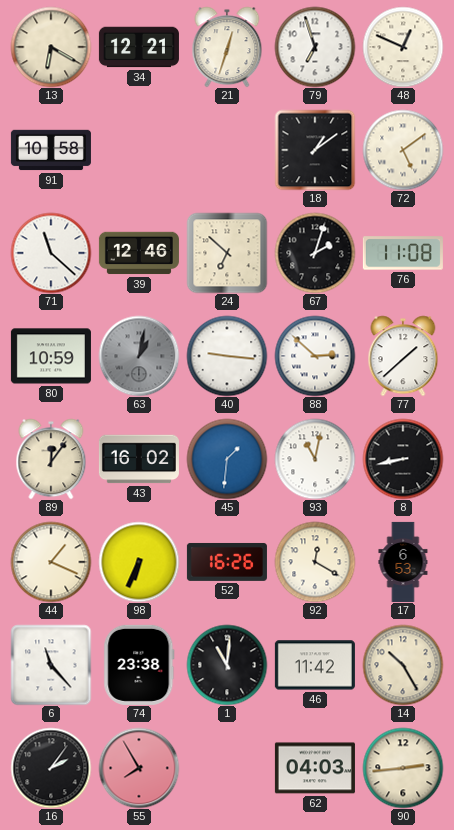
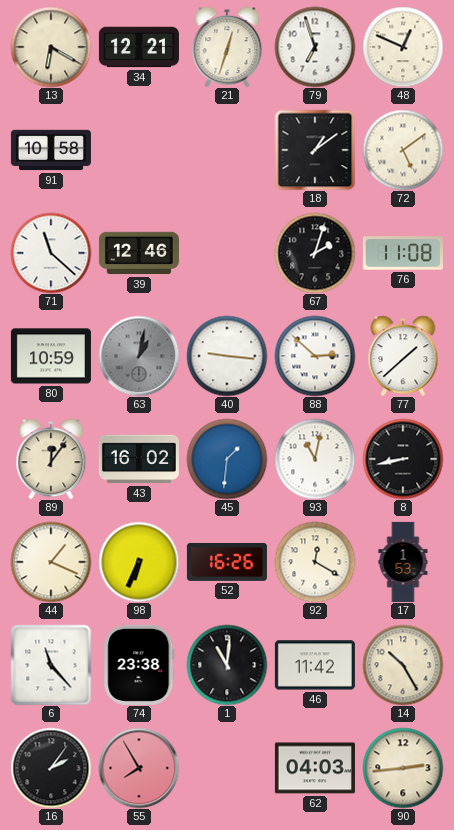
24: 6:52 -> none (227, 253)
17: 6:53 -> 1:53 (403, 562)
